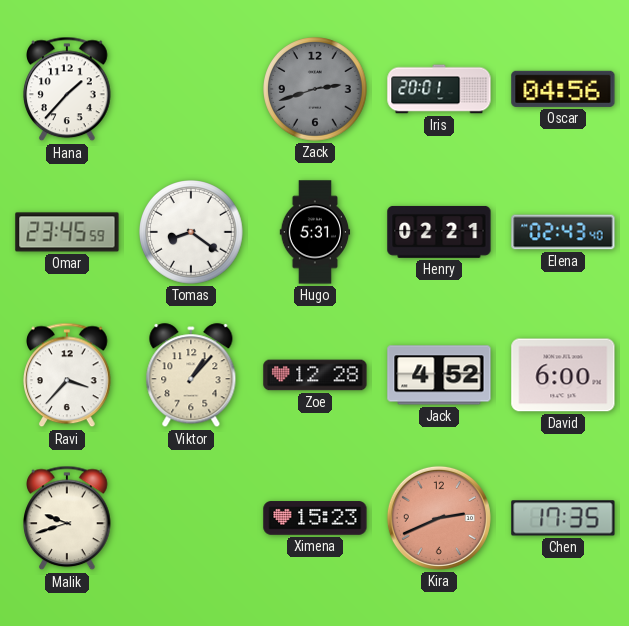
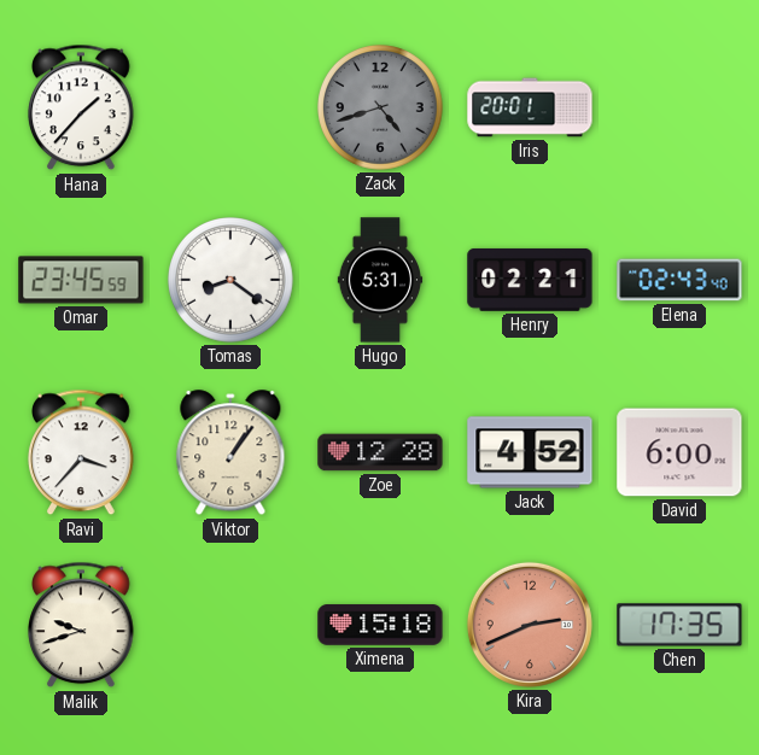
Zack: 2:42 -> 4:42 (380, 107)
Oscar: 04:56 -> none (563, 89)
Viktor: 1:07 -> 1:06 (230, 453)
Ximena: 15:23 -> 15:18 (380, 625)
